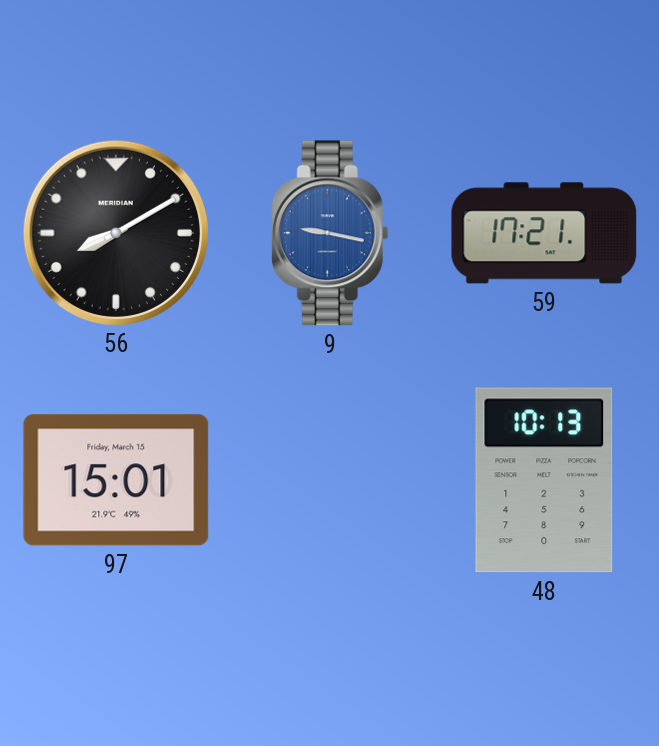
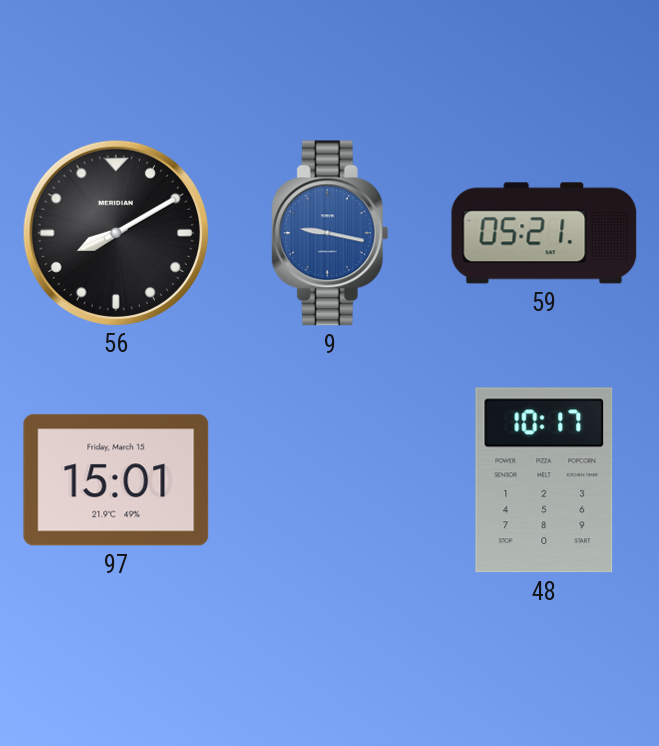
59: 17:21 -> 05:21 (544, 233)
48: 10:13 -> 10:17 (544, 480)
